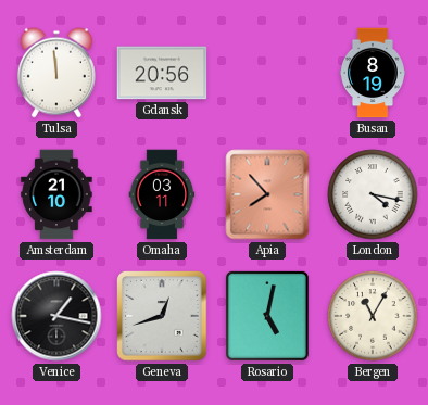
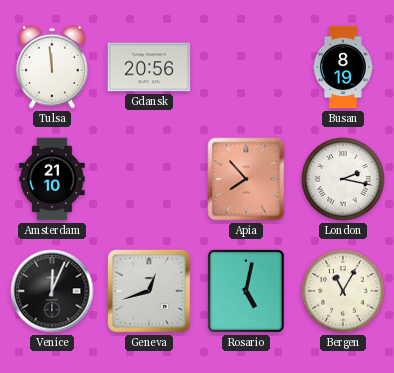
Omaha: 03:11 -> none (162, 194)
London: 4:17 -> 2:17 (343, 179)
Venice: 1:17 -> 12:04 (52, 291)
